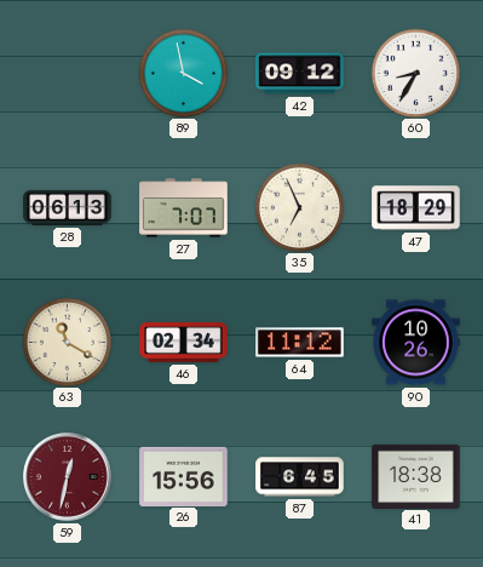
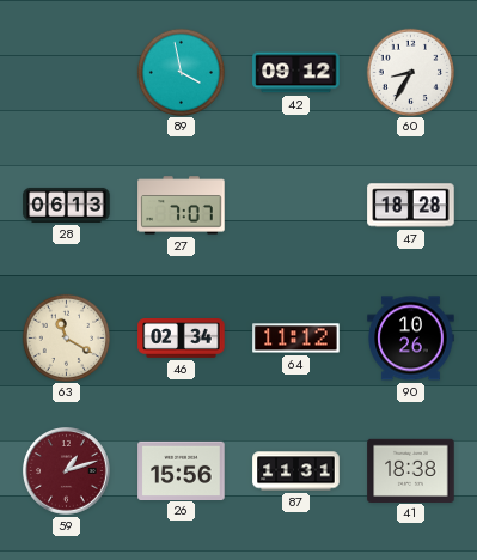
35: 6:56 -> none (299, 207)
47: 18:29 -> 18:28 (411, 206)
59: 12:32 -> 1:12 (67, 471)
87: 6:45 -> 11:31 (296, 471)
